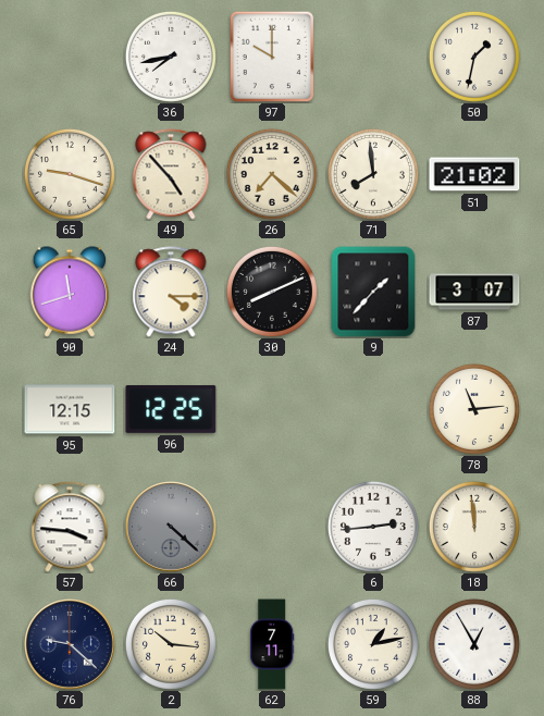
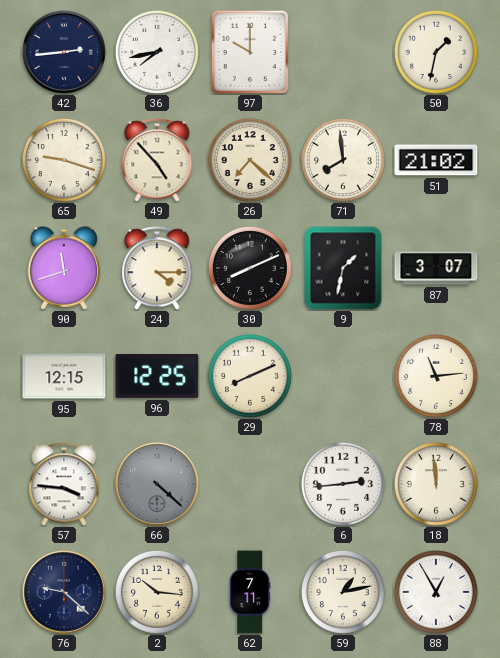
42: none -> 2:44 (65, 53)
9: 1:37 -> 1:32 (343, 268)
29: none -> 8:11 (250, 376)
